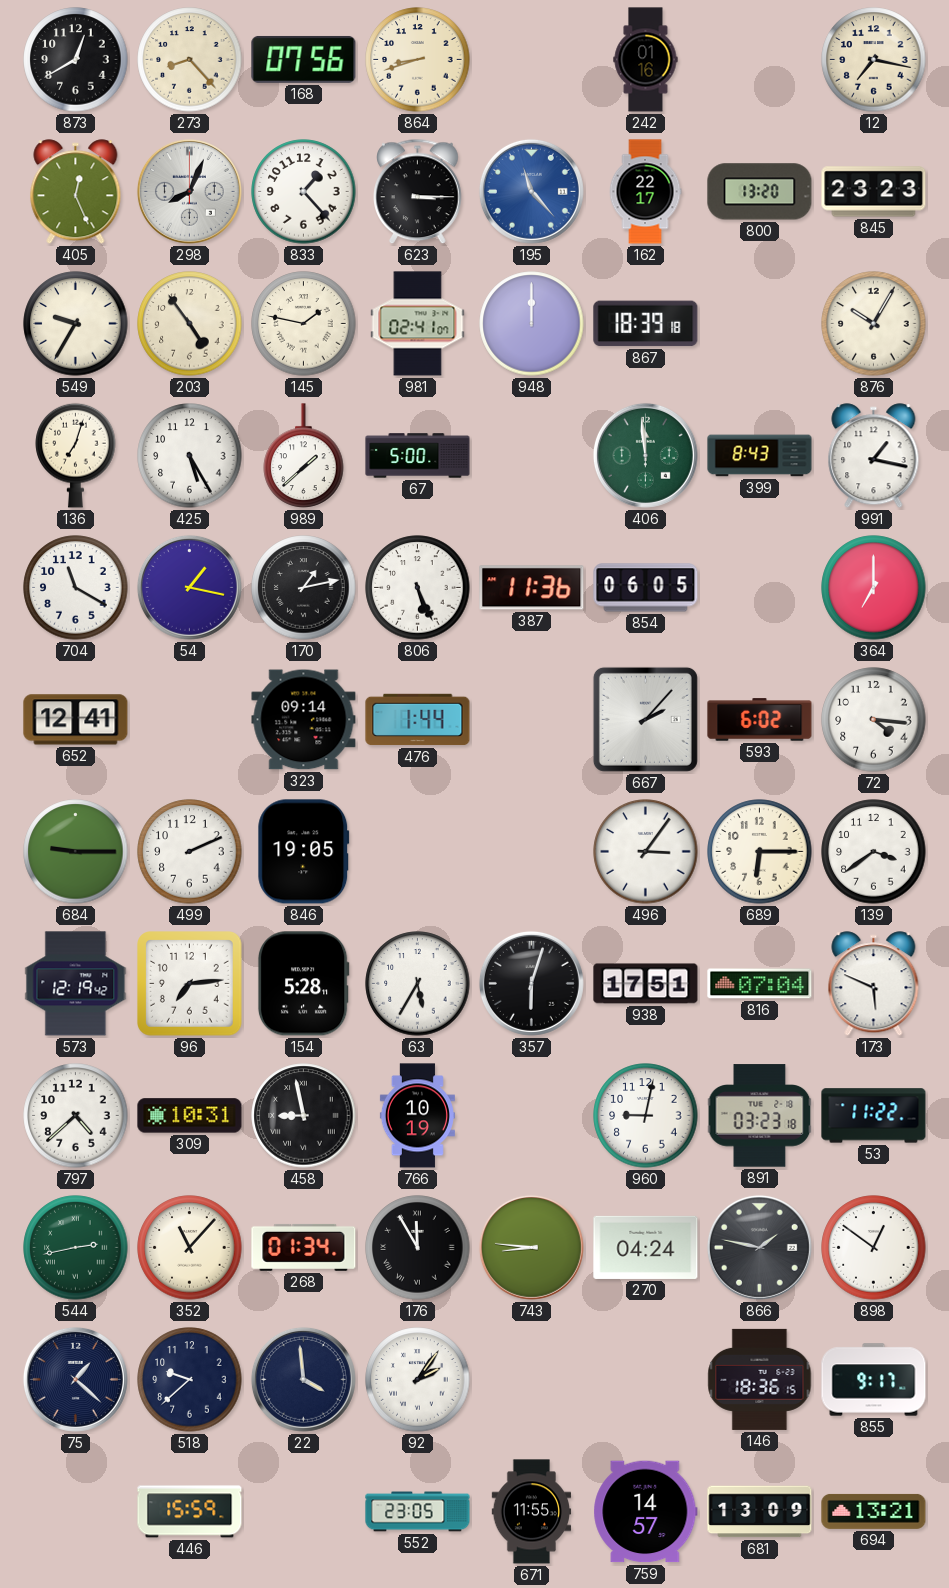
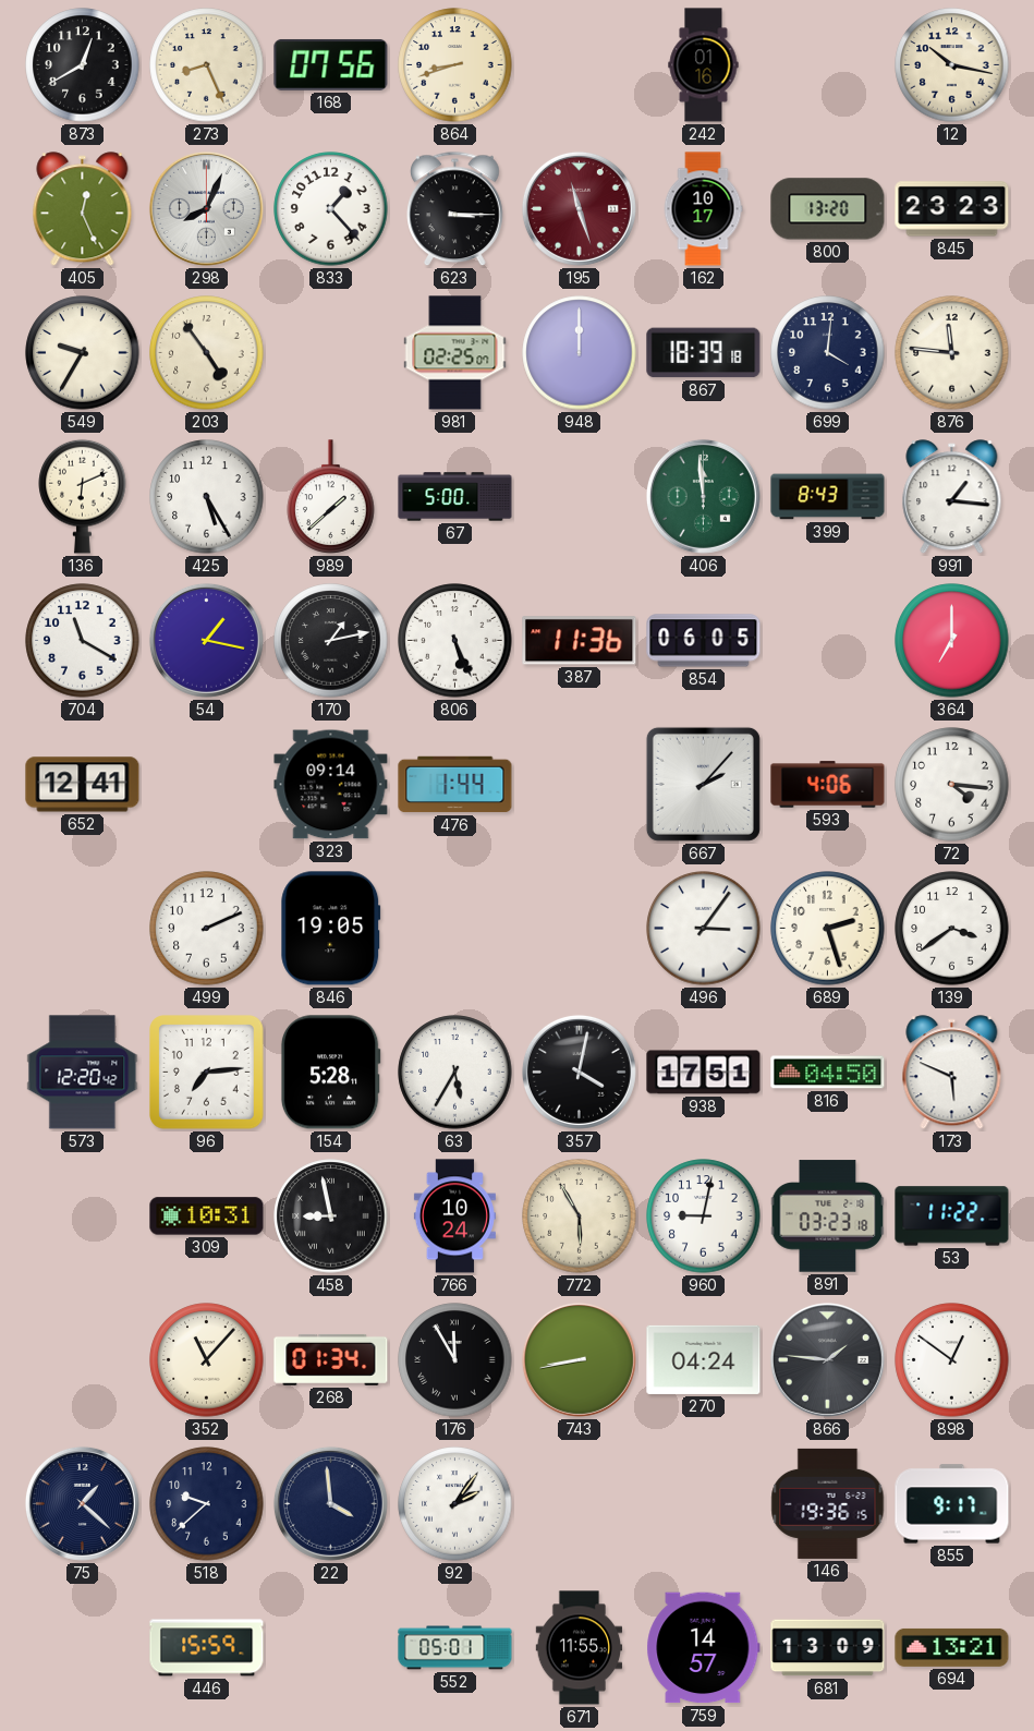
273: 8:23 -> 8:26 (207, 65)
12: 7:17 -> 10:17 (952, 65)
195: 11:23 -> 11:27 (579, 208)
195 dial: blue -> burgundy (579, 208)
162: 22:17 -> 10:17 (703, 209)
145: 1:47 -> none (304, 324)
981: 02:41 -> 02:25 (455, 353)
699: none -> 4:01 (828, 353)
876: 10:05 -> 11:46 (952, 353)
136: 7:03 -> 6:11 (83, 496)
991: 1:17 -> 1:16 (952, 497)
593: 6:02 -> 4:06 (828, 785)
684: 9:15 -> none (76, 852)
689: 6:15 -> 2:27 (828, 929)
573: 12:19 -> 12:20 (83, 1073)
357: 6:03 -> 4:02 (579, 1072)
816: 07:04 -> 04:50 (828, 1073)
797: 4:38 -> none (76, 1116)
766: 10:19 -> 10:24 (454, 1216)
772: none -> 5:55 (580, 1216)
544: 2:43 -> none (76, 1248)
743: 8:46 -> 8:43 (579, 1359)
866: 1:47 -> 1:46 (827, 1359)
146: 18:36 -> 19:36 (828, 1503)
552: 23:05 -> 05:01 (455, 1648)
